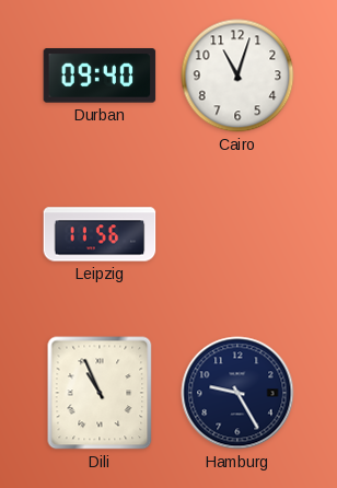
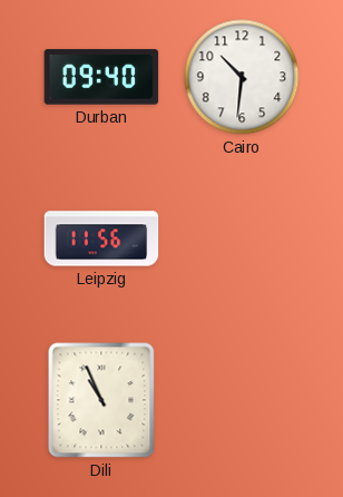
Cairo: 11:03 -> 10:31 (242, 77)
Hamburg: 9:25 -> none (237, 393)
